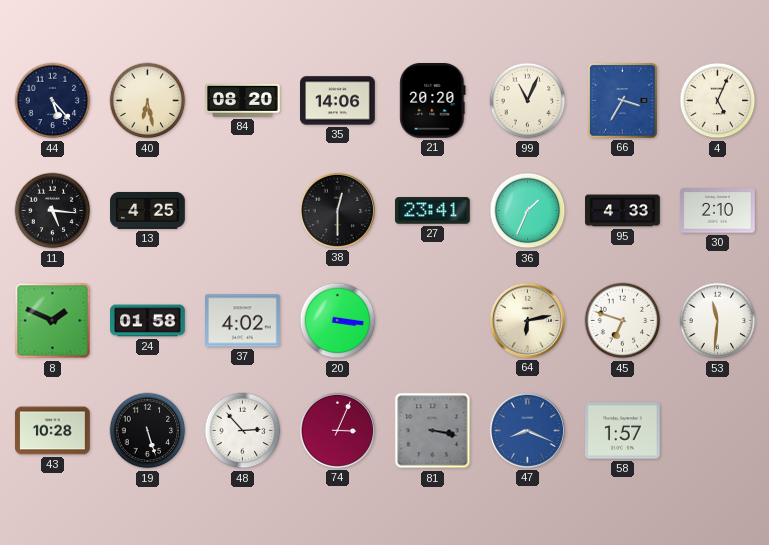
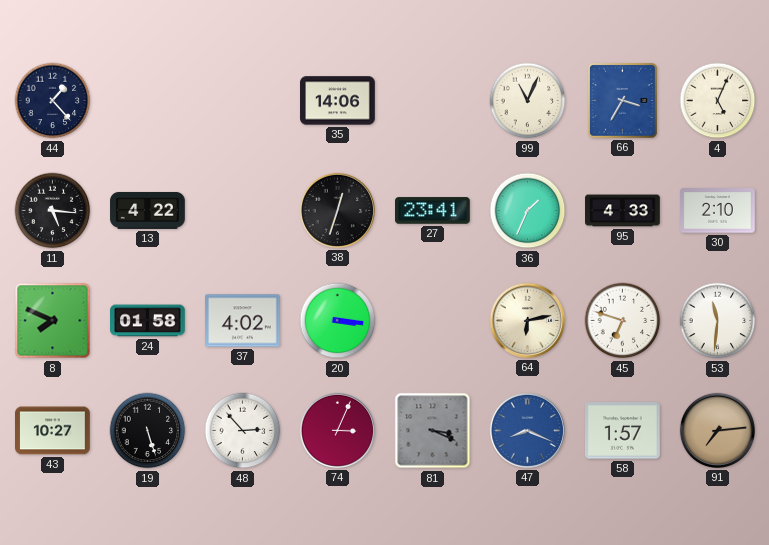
44: 5:23 -> 1:23 (53, 101)
40: 6:28 -> none (148, 101)
84: 08:20 -> none (243, 100)
21: 20:20 -> none (433, 101)
13: 4:25 -> 4:22 (148, 210)
38: 12:30 -> 12:33 (337, 210)
8: 1:49 -> 7:49 (53, 321)
43: 10:28 -> 10:27 (53, 431)
81: 3:17 -> 3:19 (433, 431)
91: none -> 7:14 (717, 430)
